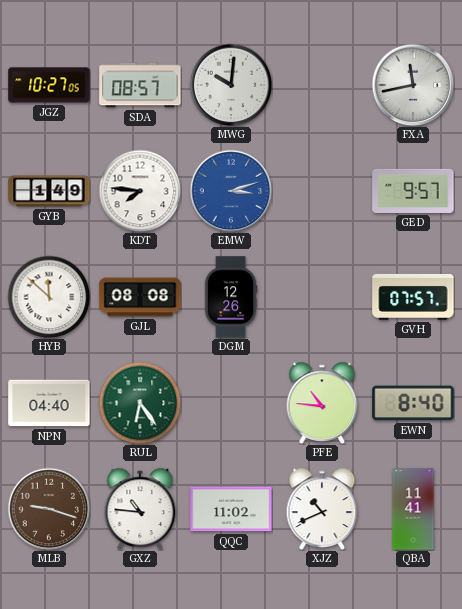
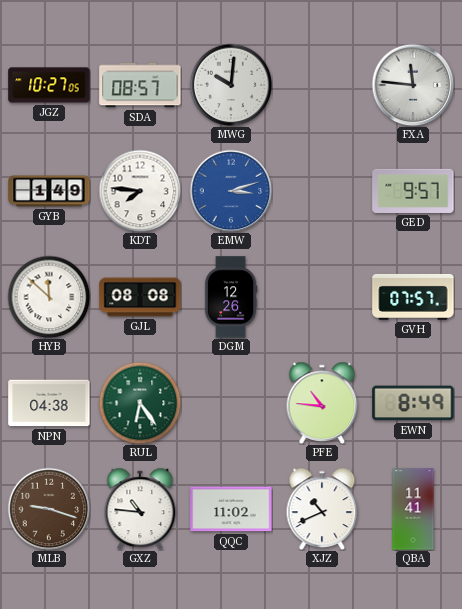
FXA: 11:43 -> 11:46 (413, 85)
NPN: 04:40 -> 04:38 (49, 403)
EWN: 8:40 -> 8:49 (413, 403)
